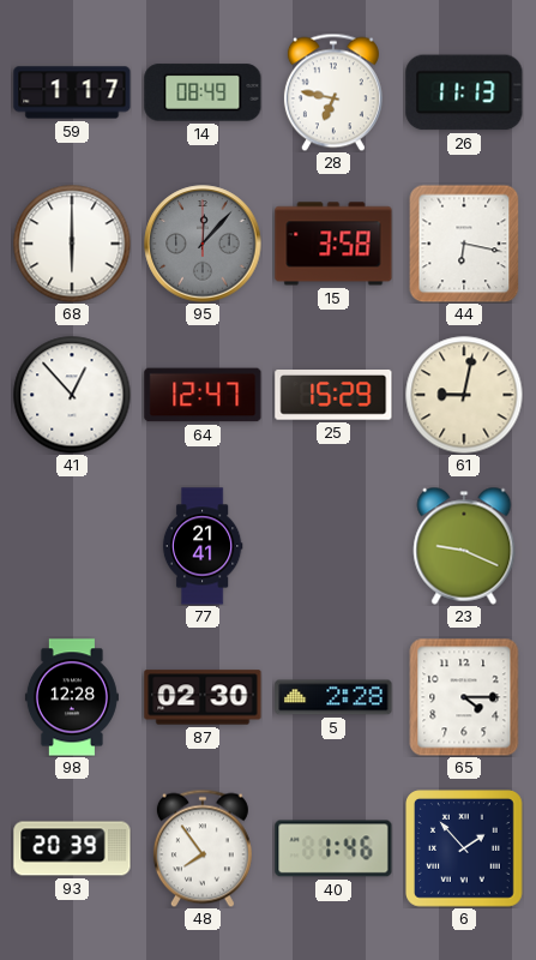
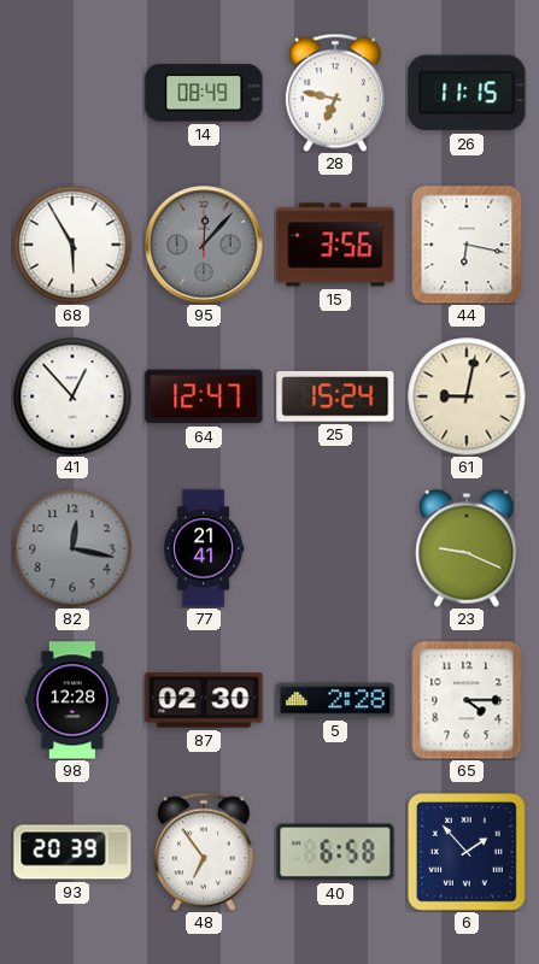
59: 1:17 -> none (72, 92)
26: 11:13 -> 11:15 (467, 93)
68: 6:00 -> 5:55 (72, 245)
15: 3:58 -> 3:56 (335, 245)
25: 15:29 -> 15:24 (335, 398)
82: none -> 12:17 (72, 548)
48: 7:54 -> 6:54 (204, 852)
40: 1:46 -> 6:58 (335, 852)
